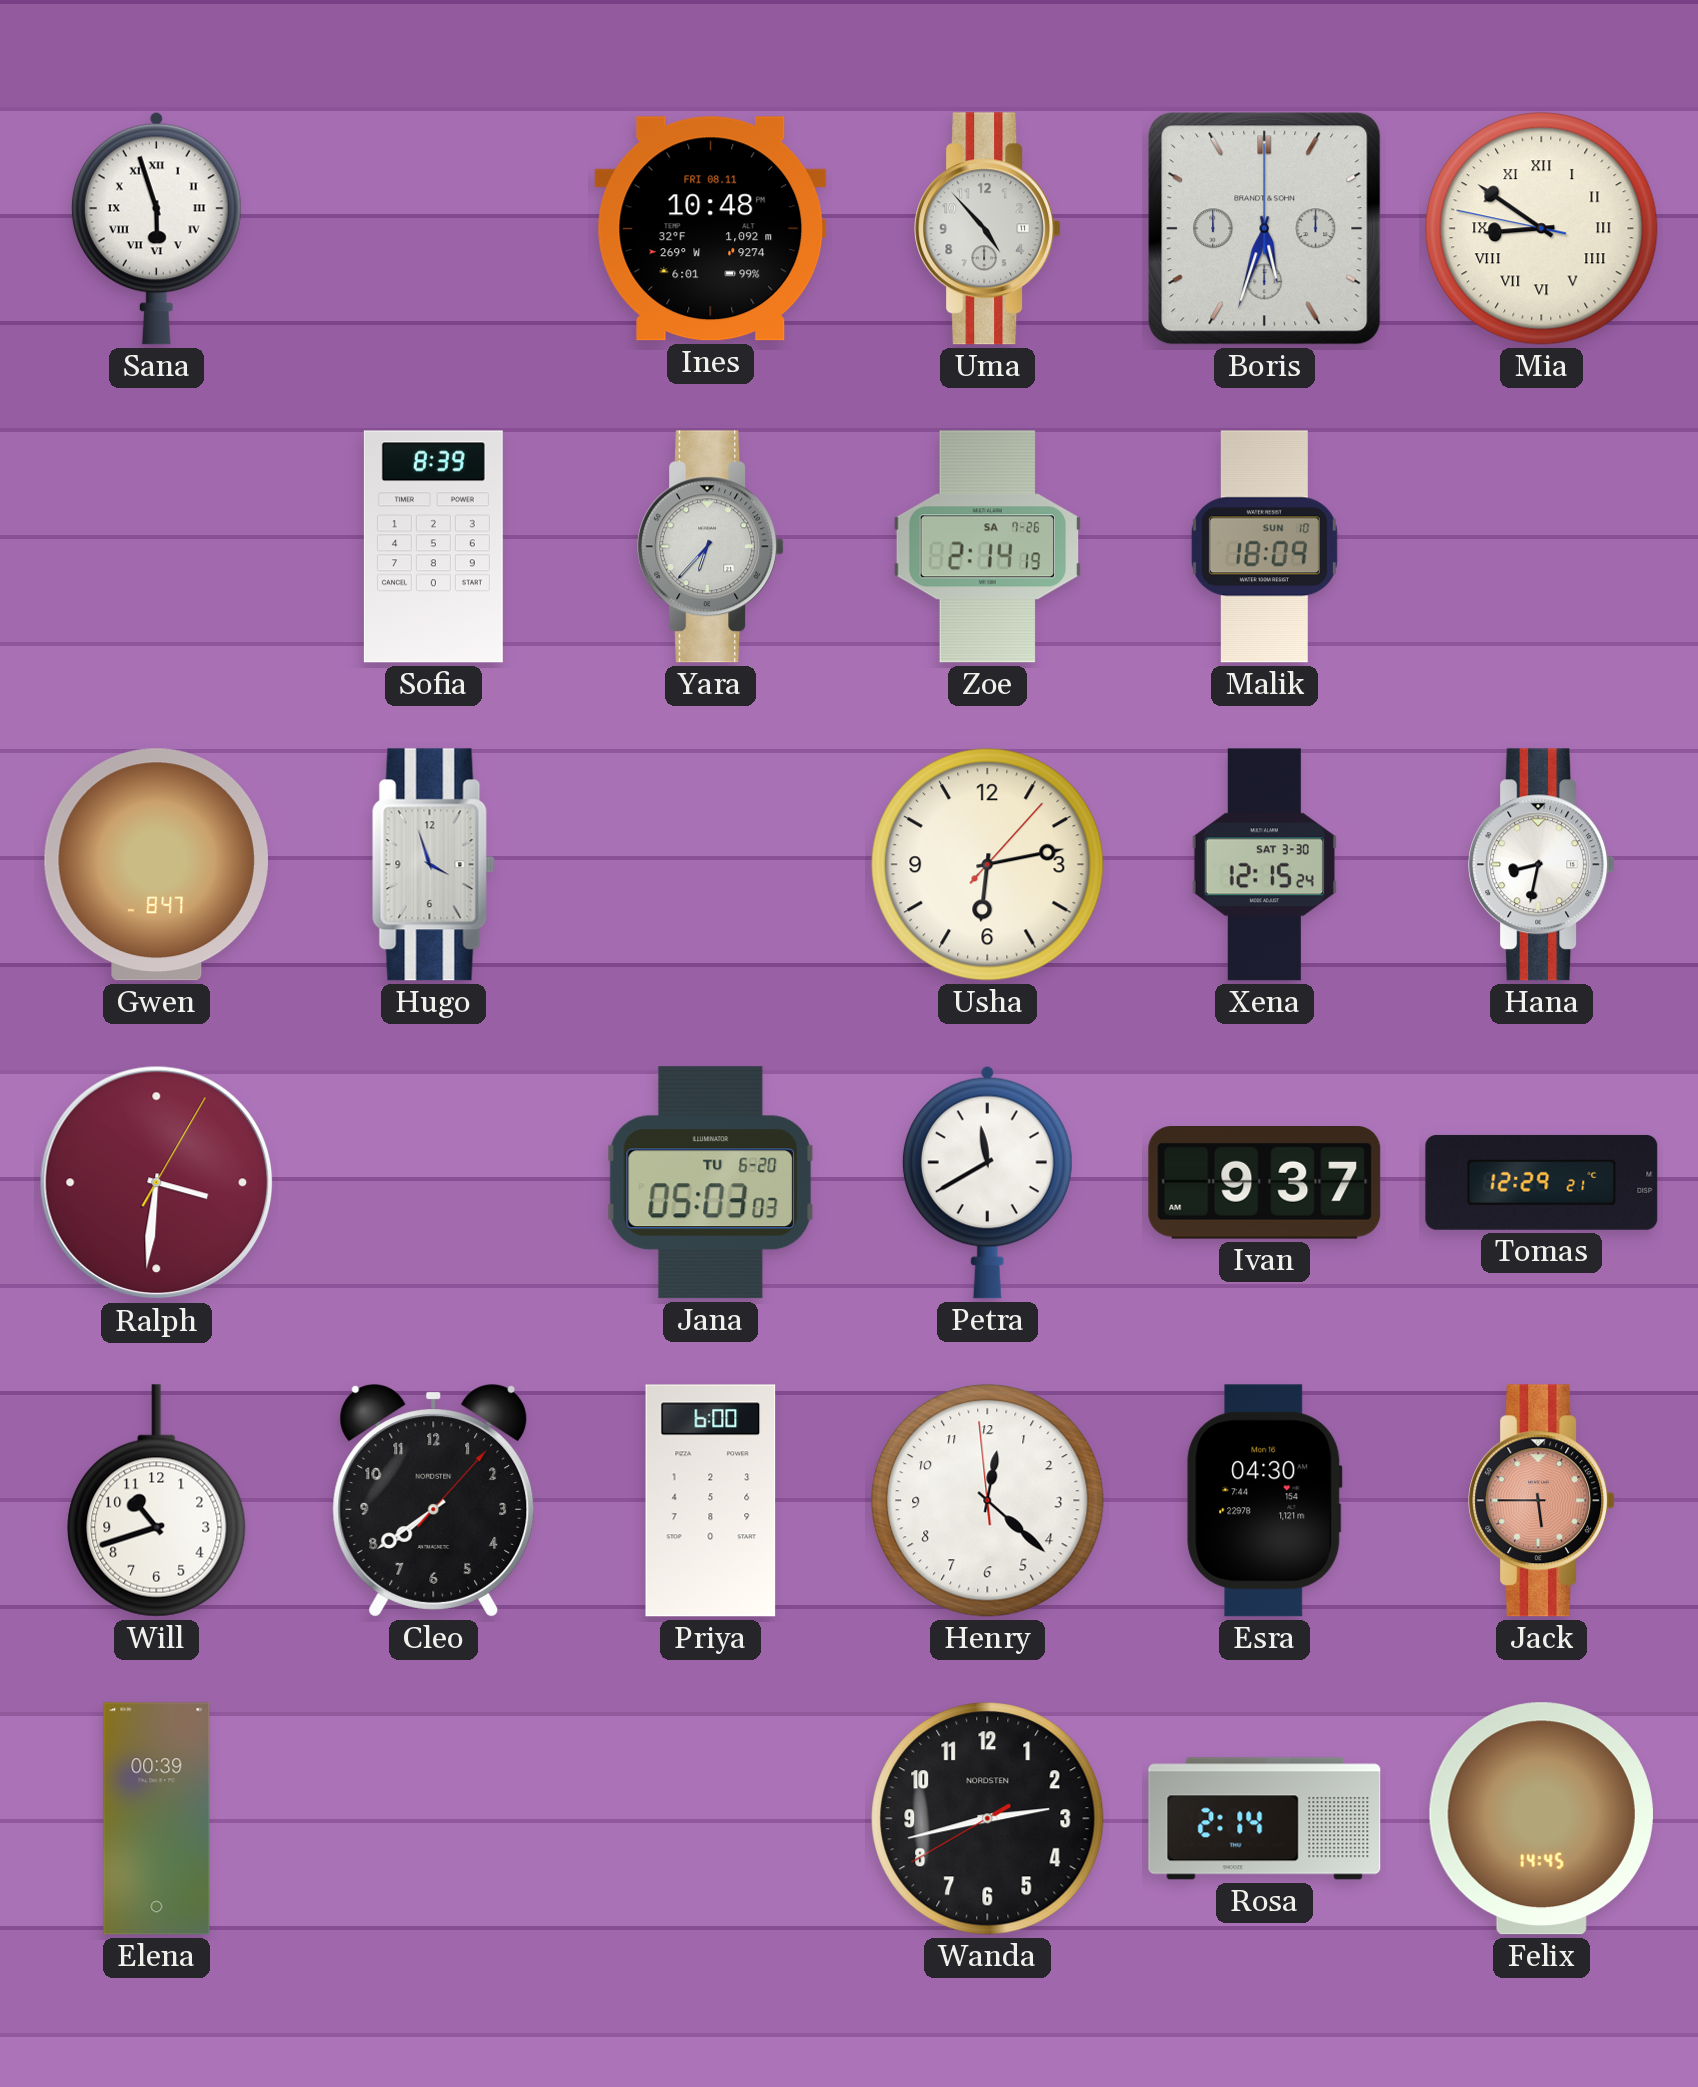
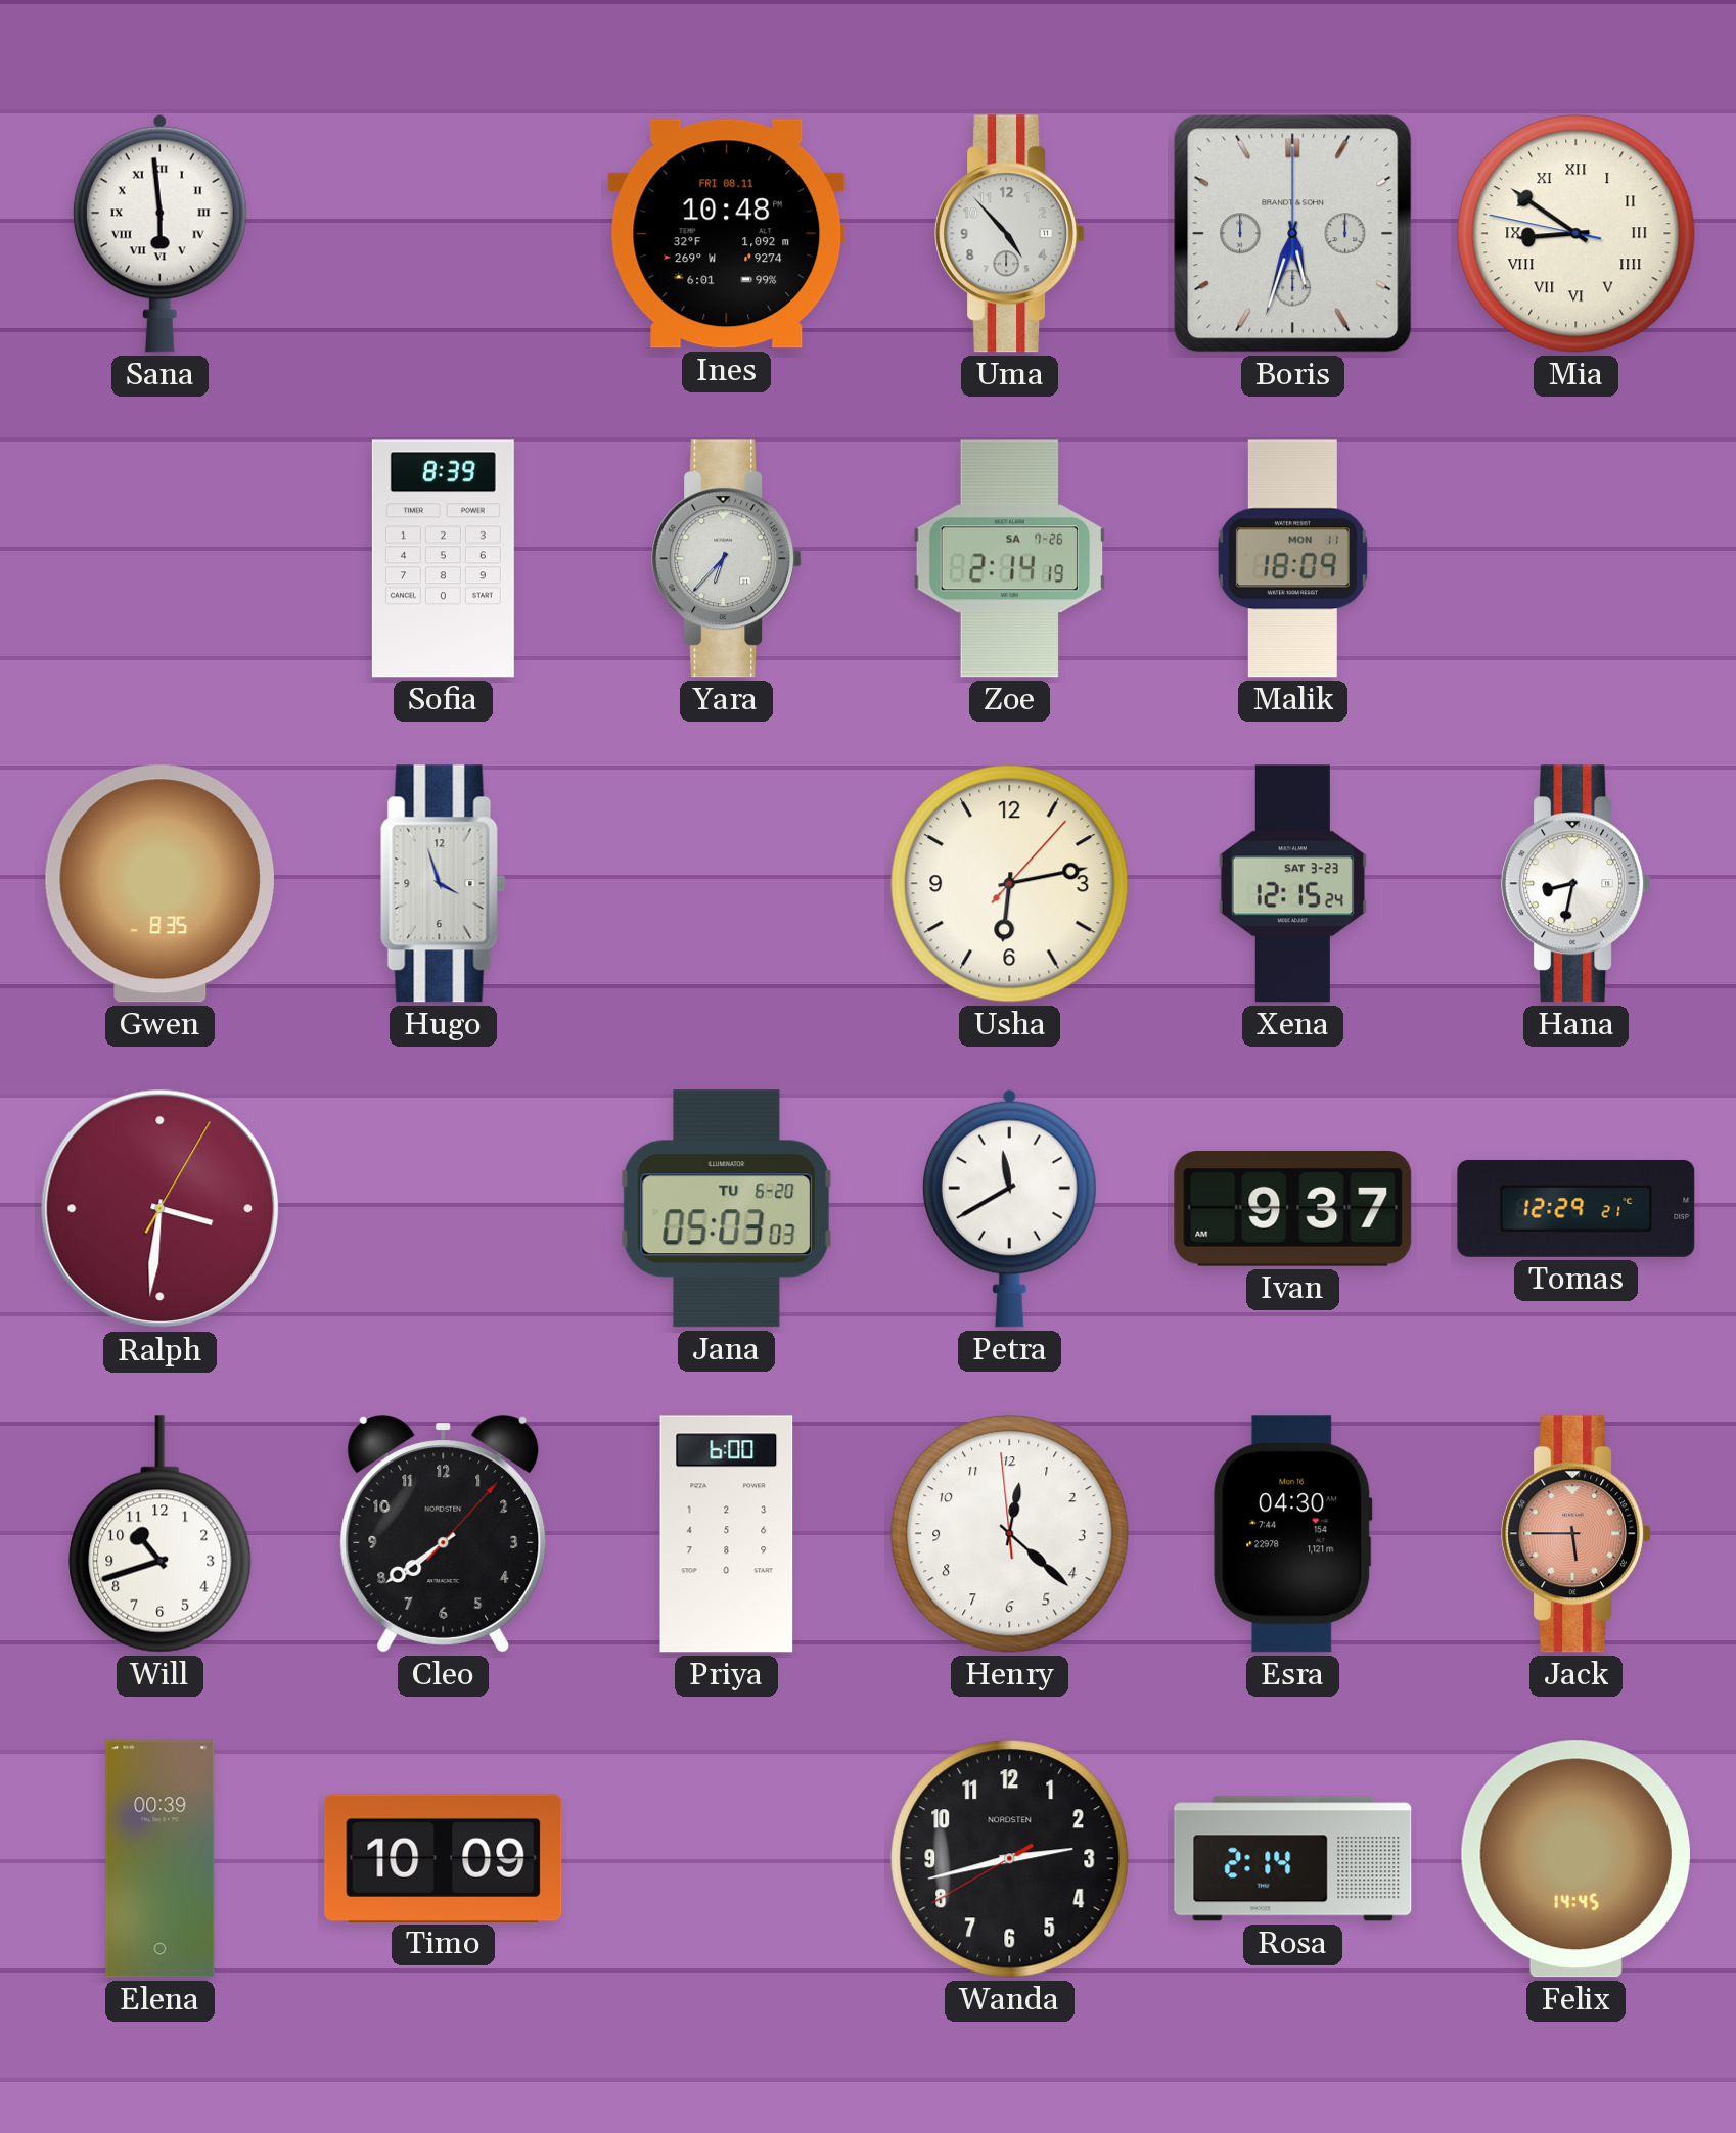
Sana: 5:57 -> 5:59 (159, 233)
Malik date: SUN 10 -> MON 11 (1292, 559)
Gwen: 8:47 -> 8:35 (159, 884)
Xena date: SAT 3-30 -> SAT 3-23 (1292, 884)
Timo: none -> 10:09 (444, 1858)
